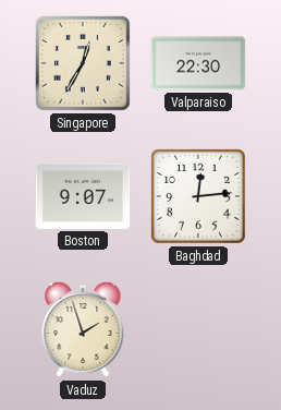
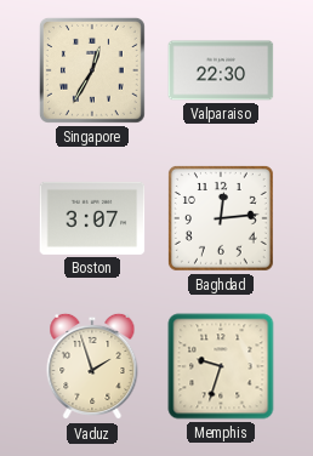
Boston: 9:07 -> 3:07 (92, 218)
Memphis: none -> 9:33 (221, 366)
